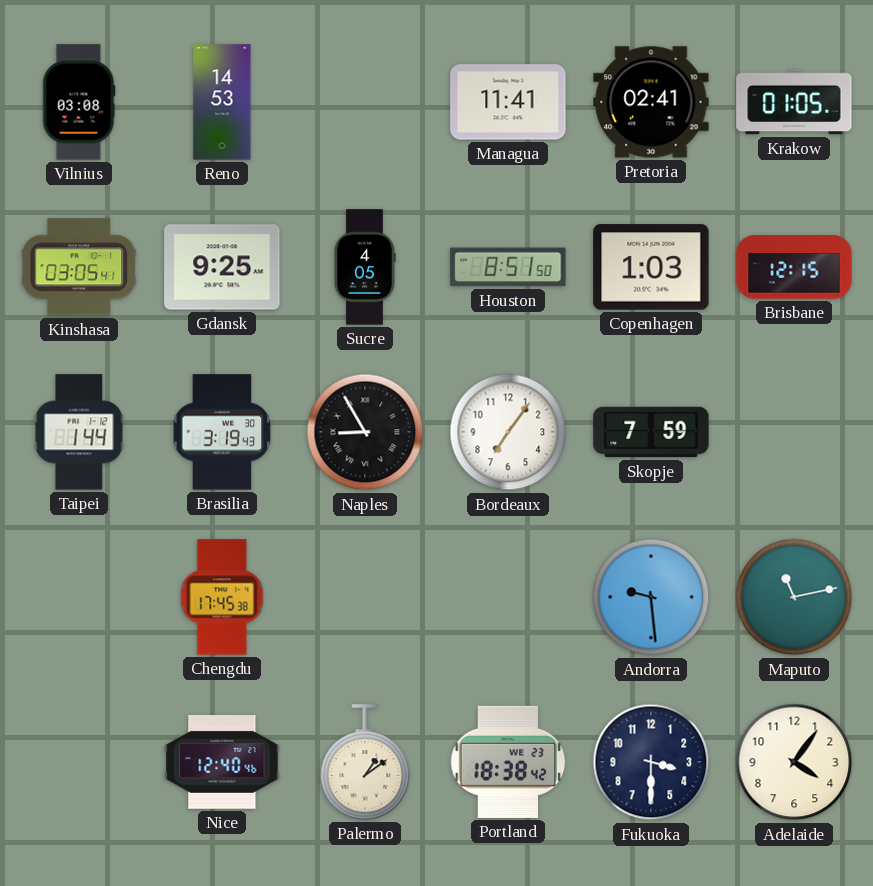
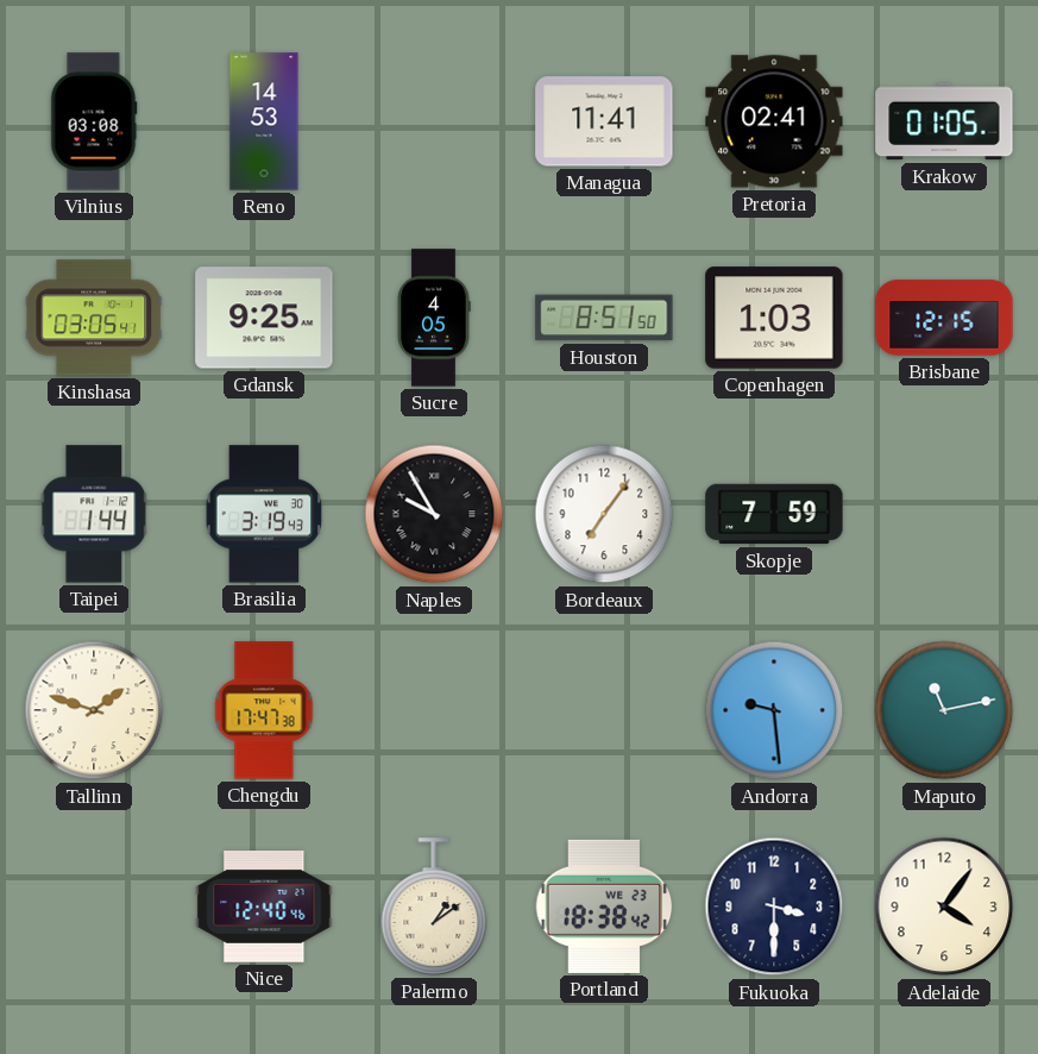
Naples: 8:55 -> 9:55 (434, 514)
Tallinn: none -> 1:48 (94, 710)
Chengdu: 17:45 -> 17:47 (264, 710)
